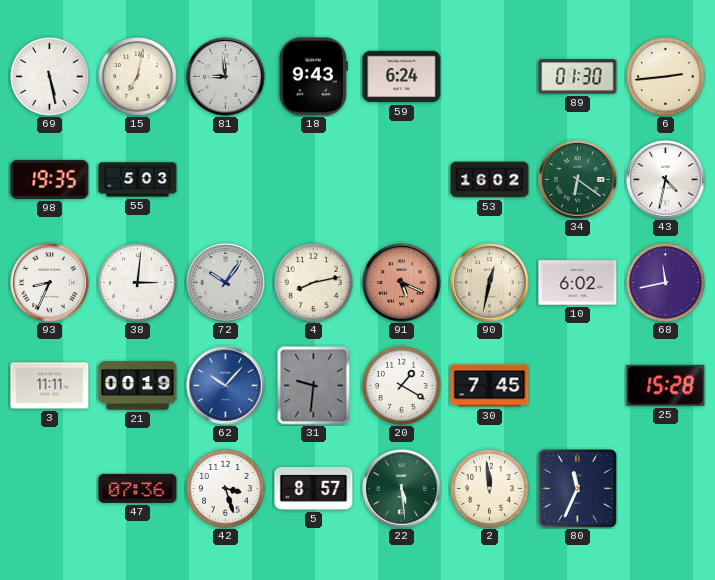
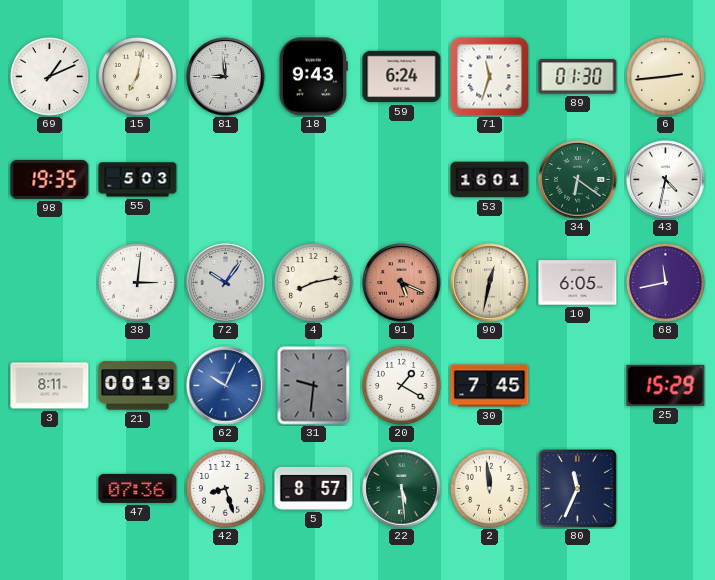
69: 5:28 -> 1:11 (50, 77)
71: none -> 11:33 (489, 76)
53: 16:02 -> 16:01 (490, 180)
93: 8:34 -> none (50, 283)
10: 6:02 -> 6:05 (578, 283)
3: 11:11 -> 8:11 (50, 386)
62: 10:07 -> 10:04 (226, 386)
25: 15:28 -> 15:29 (666, 385)
42: 3:27 -> 8:27 (226, 489)
